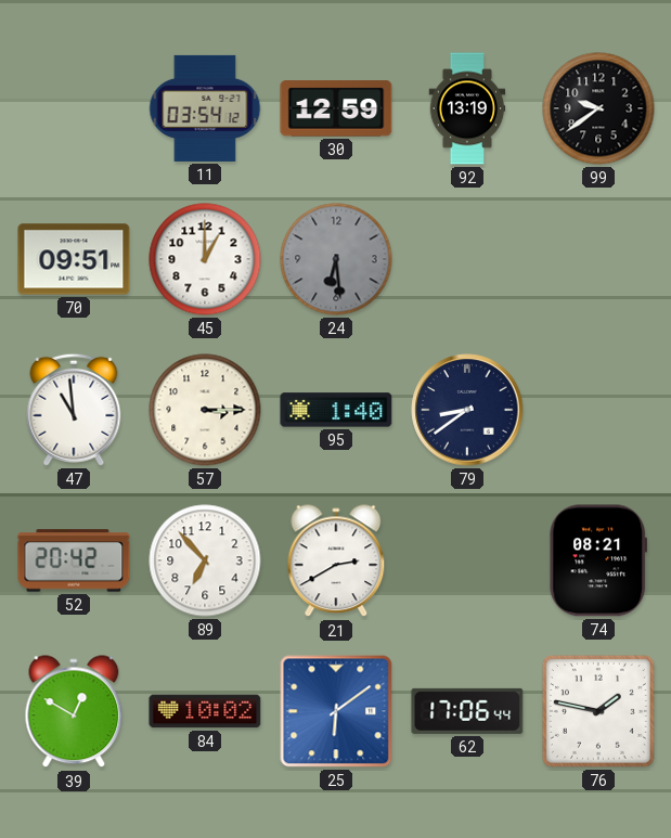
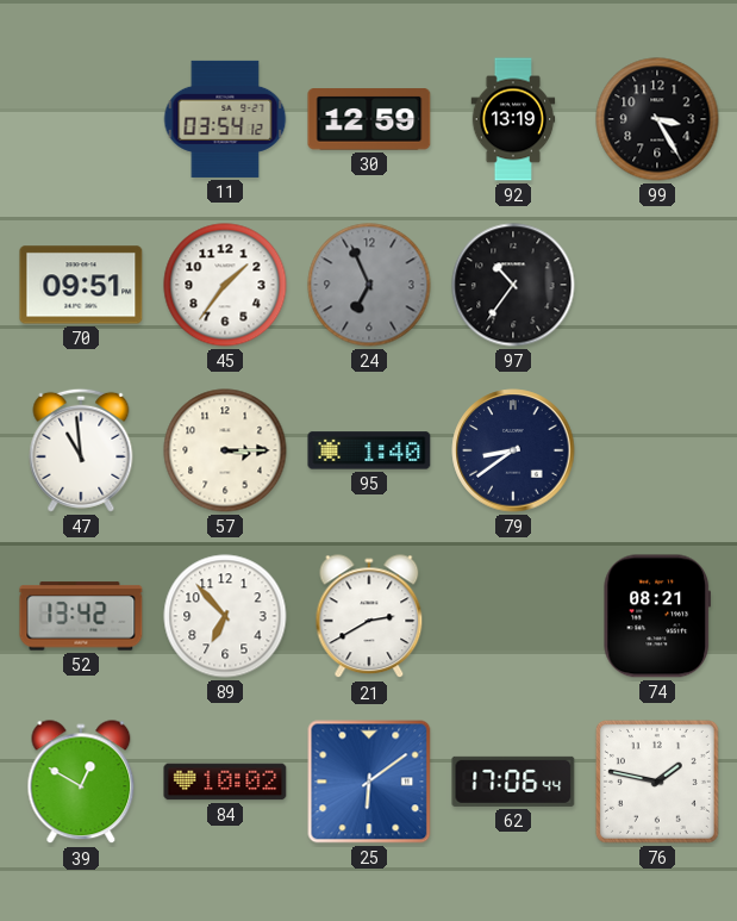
99: 9:39 -> 3:25 (657, 119)
45: 1:00 -> 1:36 (225, 285)
24: 6:29 -> 6:56 (369, 285)
97: none -> 10:36 (513, 285)
52: 20:42 -> 13:42 (81, 616)
